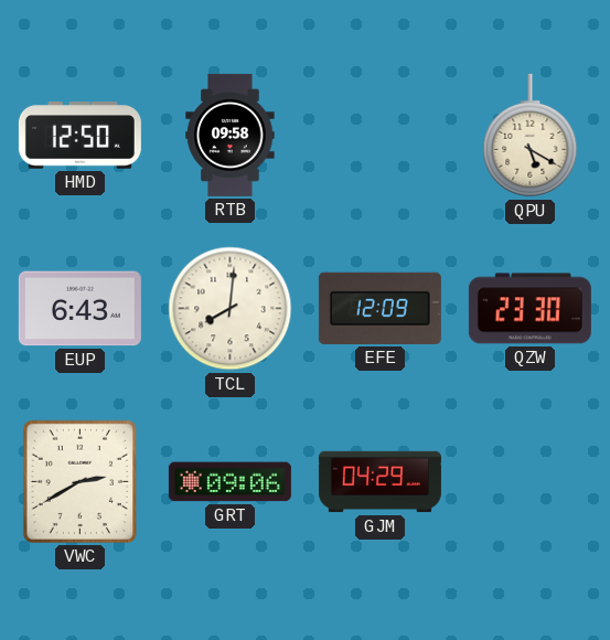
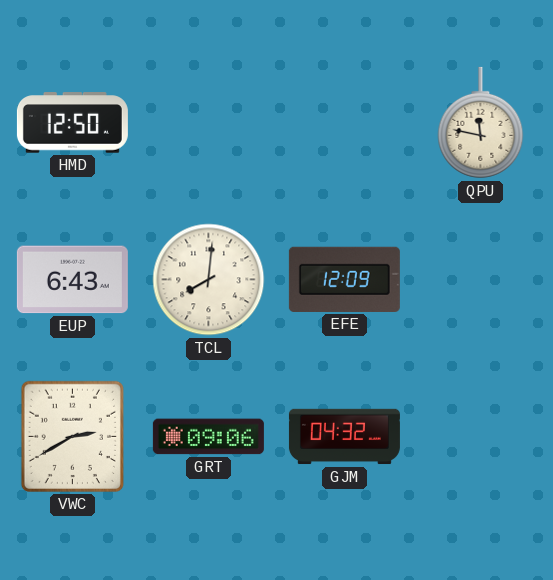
RTB: 09:58 -> none (231, 135)
QPU: 5:20 -> 11:47 (481, 123)
QZW: 23:30 -> none (529, 309)
GJM: 04:29 -> 04:32 (344, 437)
